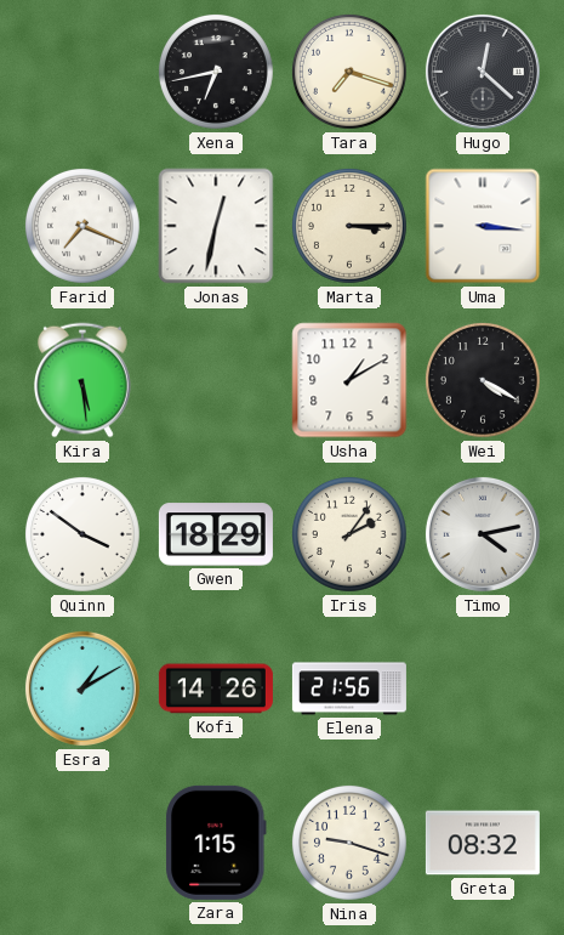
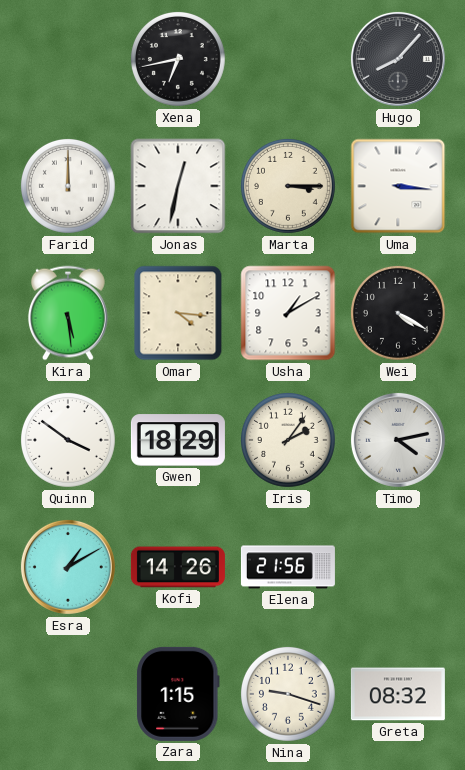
Tara: 7:18 -> none (349, 72)
Hugo: 12:22 -> 8:07 (398, 59)
Farid: 7:19 -> 12:00 (68, 186)
Omar: none -> 4:16 (178, 313)
